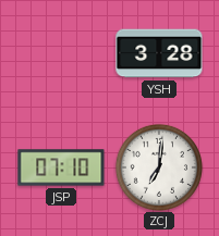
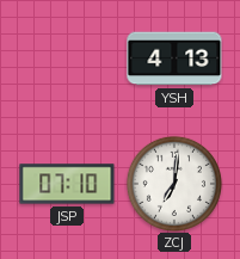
YSH: 3:28 -> 4:13 (174, 58)
